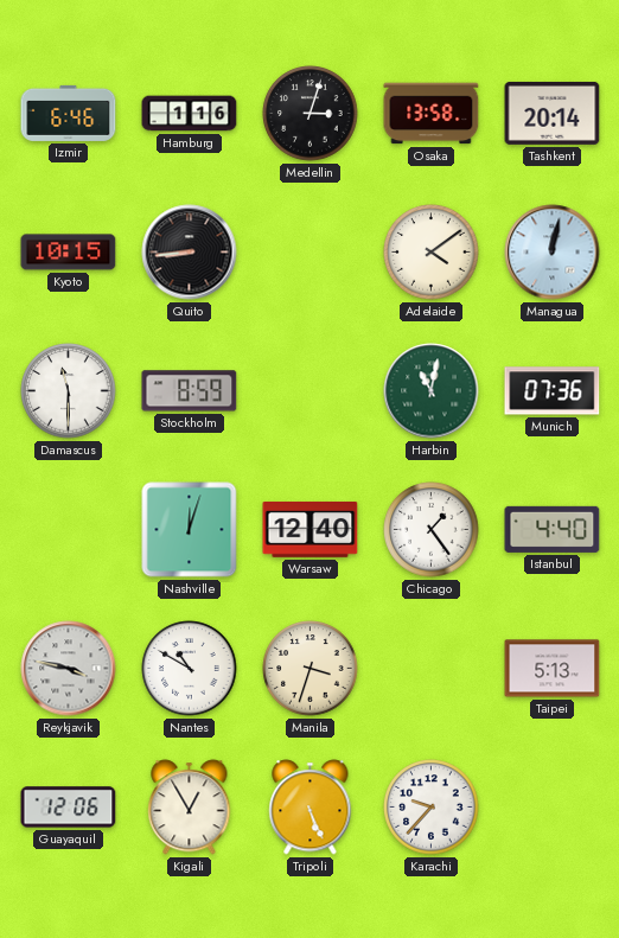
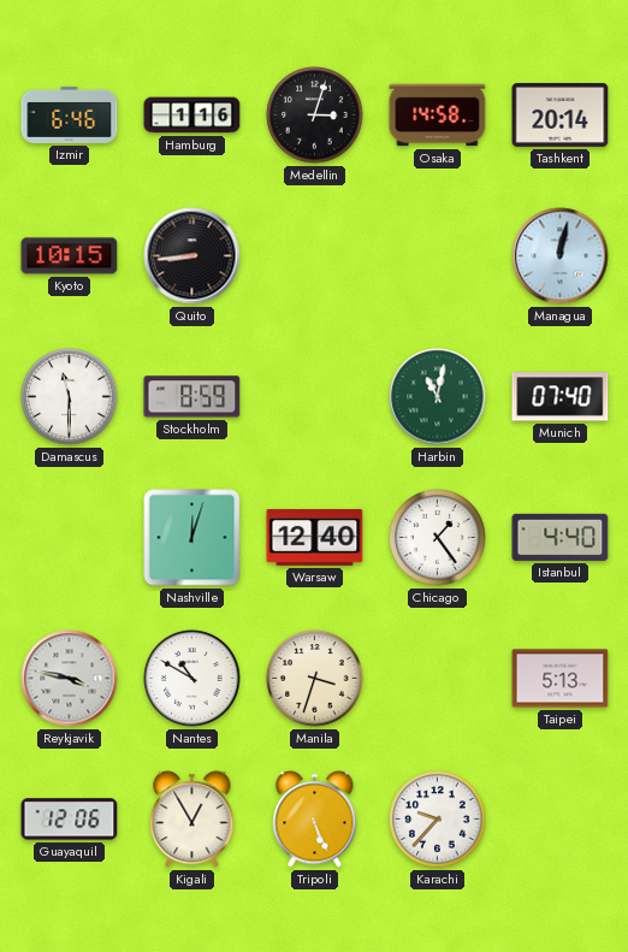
Osaka: 13:58 -> 14:58 (438, 116)
Adelaide: 4:09 -> none (432, 253)
Munich: 07:36 -> 07:40 (561, 397)
